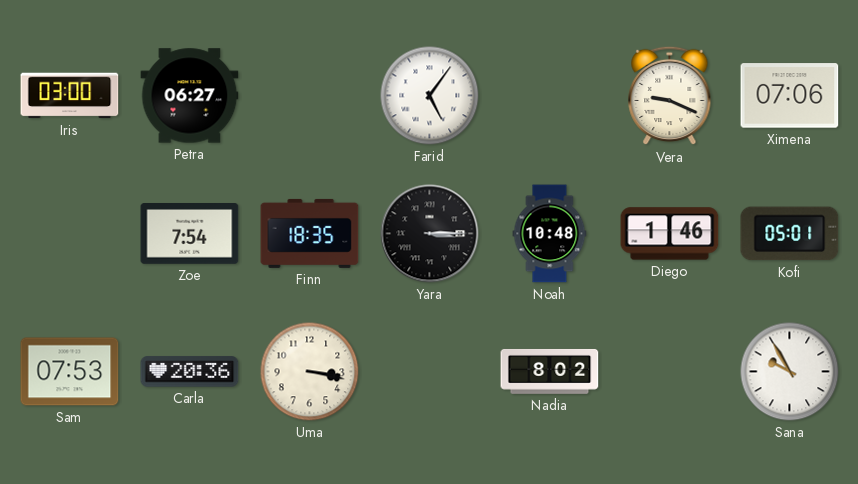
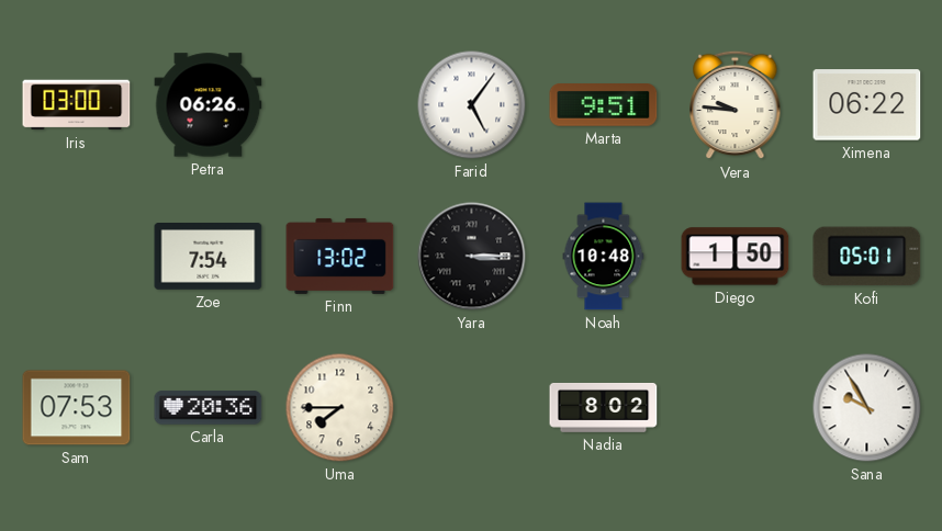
Petra: 06:27 -> 06:26 (209, 105)
Marta: none -> 9:51 (604, 105)
Vera: 9:19 -> 9:46 (736, 105)
Ximena: 07:06 -> 06:22 (867, 105)
Finn: 18:35 -> 13:02 (340, 256)
Diego: 1:46 -> 1:50 (736, 257)
Uma: 3:17 -> 7:45 (340, 408)
